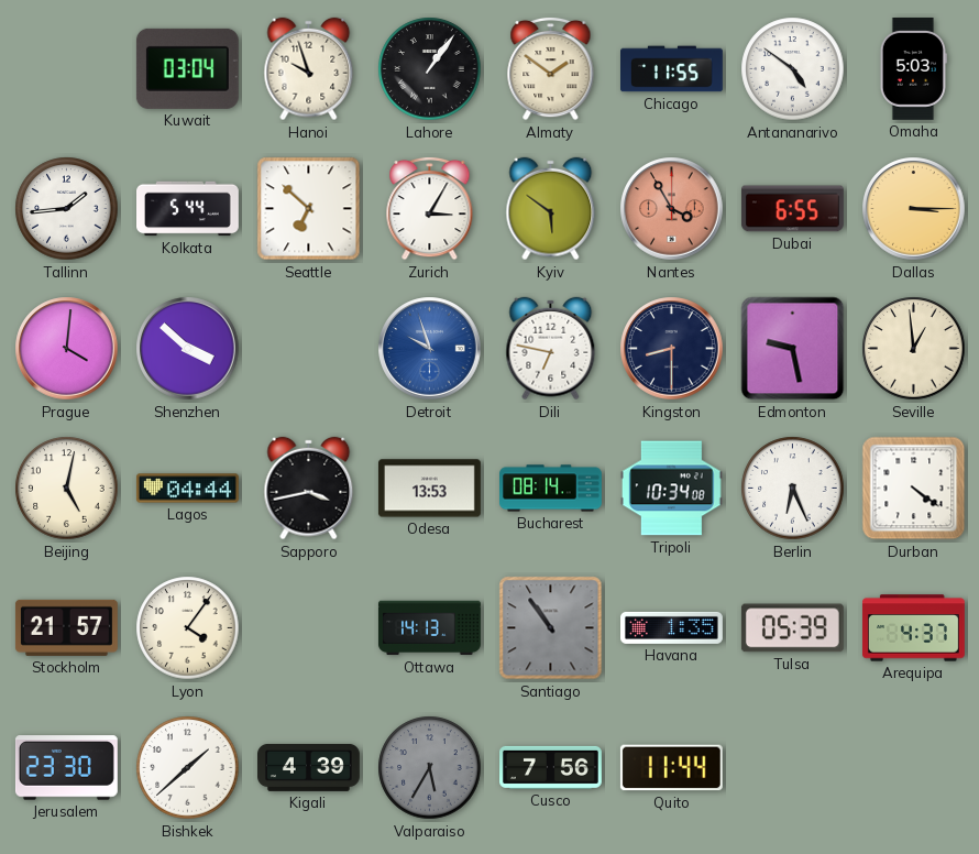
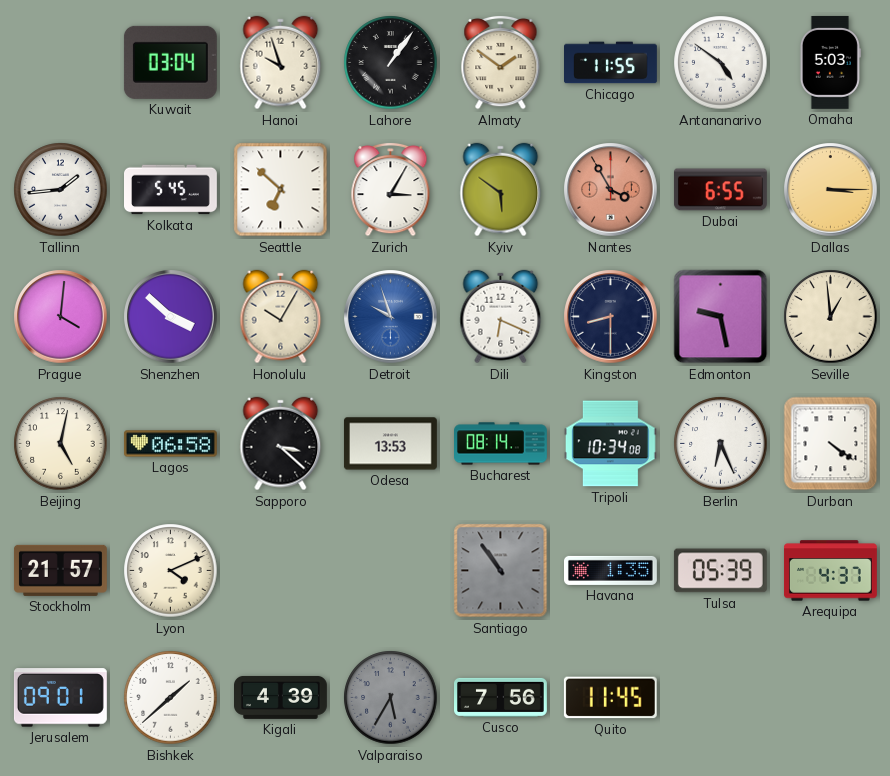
Kolkata: 5:44 -> 5:45 (171, 190)
Honolulu: none -> 10:05 (281, 317)
Dili: 6:47 -> 6:19 (501, 317)
Lagos: 04:44 -> 06:58 (170, 444)
Sapporo: 3:43 -> 3:22 (281, 444)
Lyon: 4:06 -> 4:11 (171, 571)
Ottawa: 14:13 -> none (429, 628)
Jerusalem: 23:30 -> 09:01 (60, 698)
Quito: 11:44 -> 11:45 (610, 698)
